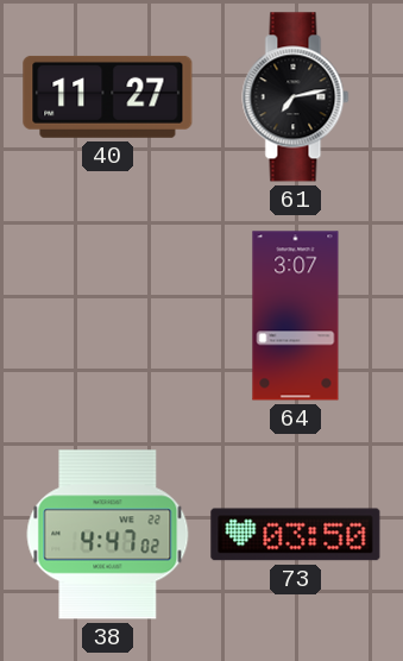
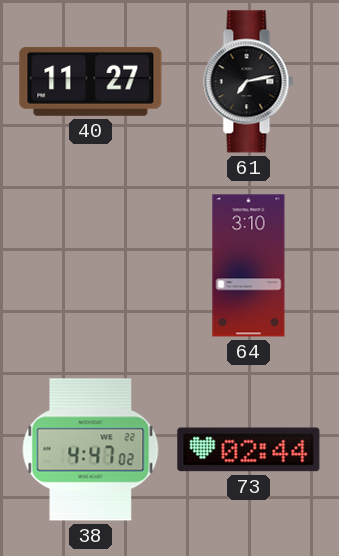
64: 3:07 -> 3:10 (249, 266)
73: 03:50 -> 02:44 (249, 450)
